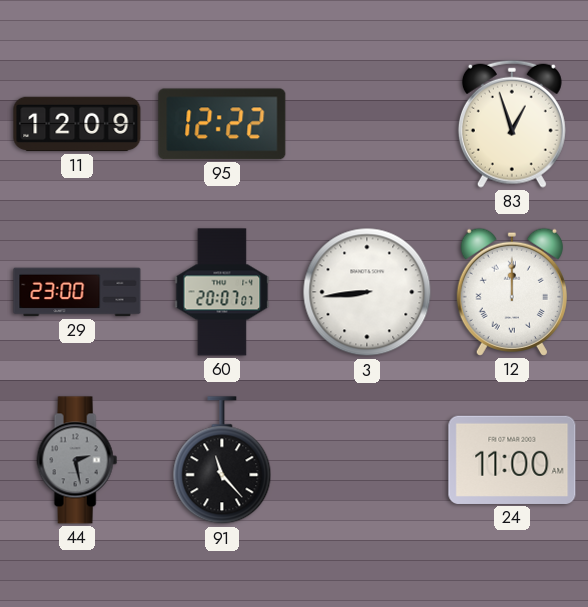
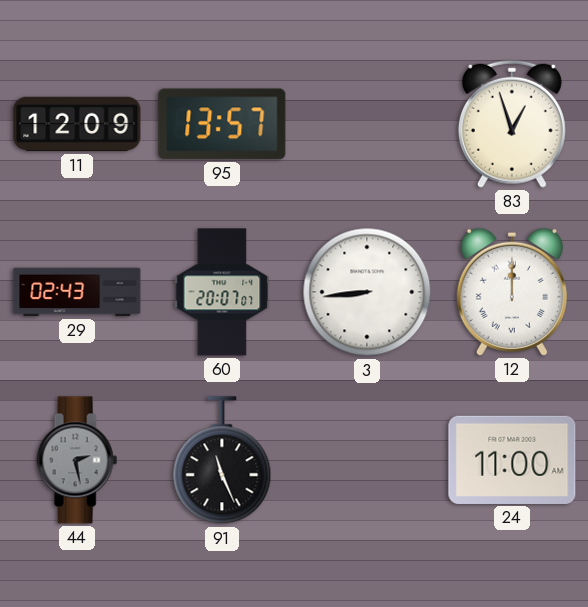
95: 12:22 -> 13:57 (222, 124)
29: 23:00 -> 02:43 (77, 292)
91: 11:23 -> 11:26 (222, 461)
